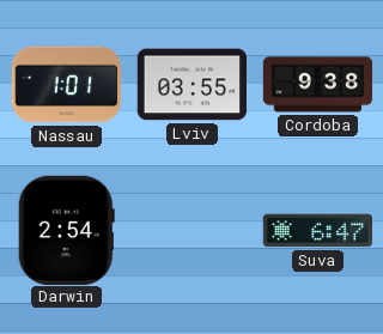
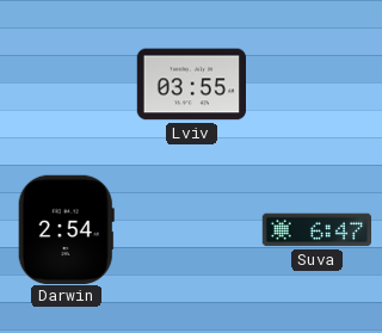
Nassau: 1:01 -> none (66, 85)
Cordoba: 9:38 -> none (318, 85)
